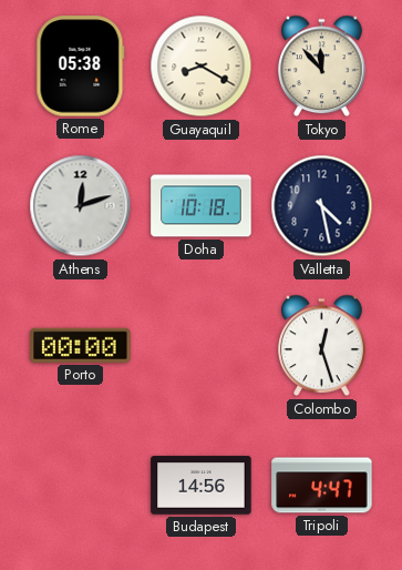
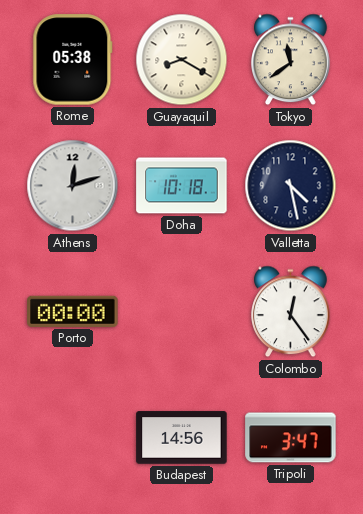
Tokyo: 11:53 -> 11:39 (291, 60)
Colombo: 12:27 -> 12:24 (291, 312)
Tripoli: 4:47 -> 3:47 (291, 438)
